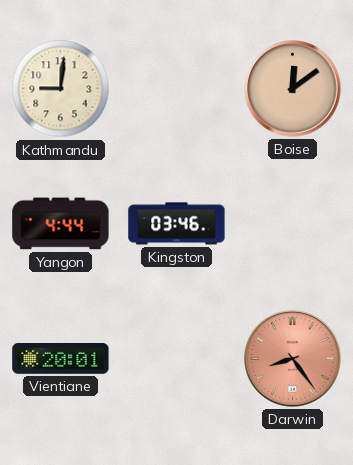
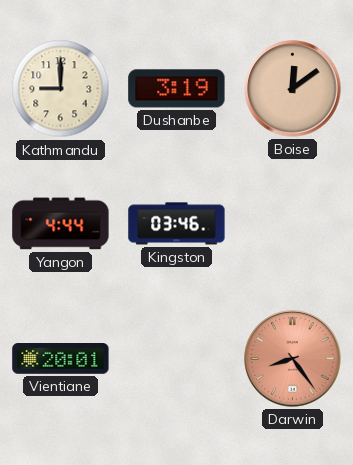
Kathmandu: 9:01 -> 9:00 (61, 89)
Dushanbe: none -> 3:19 (177, 89)
